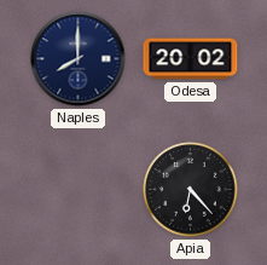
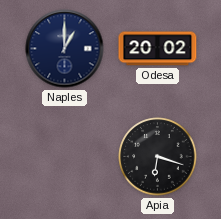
Naples: 8:00 -> 1:00 (65, 49)
Apia: 6:23 -> 6:18 (158, 157)
